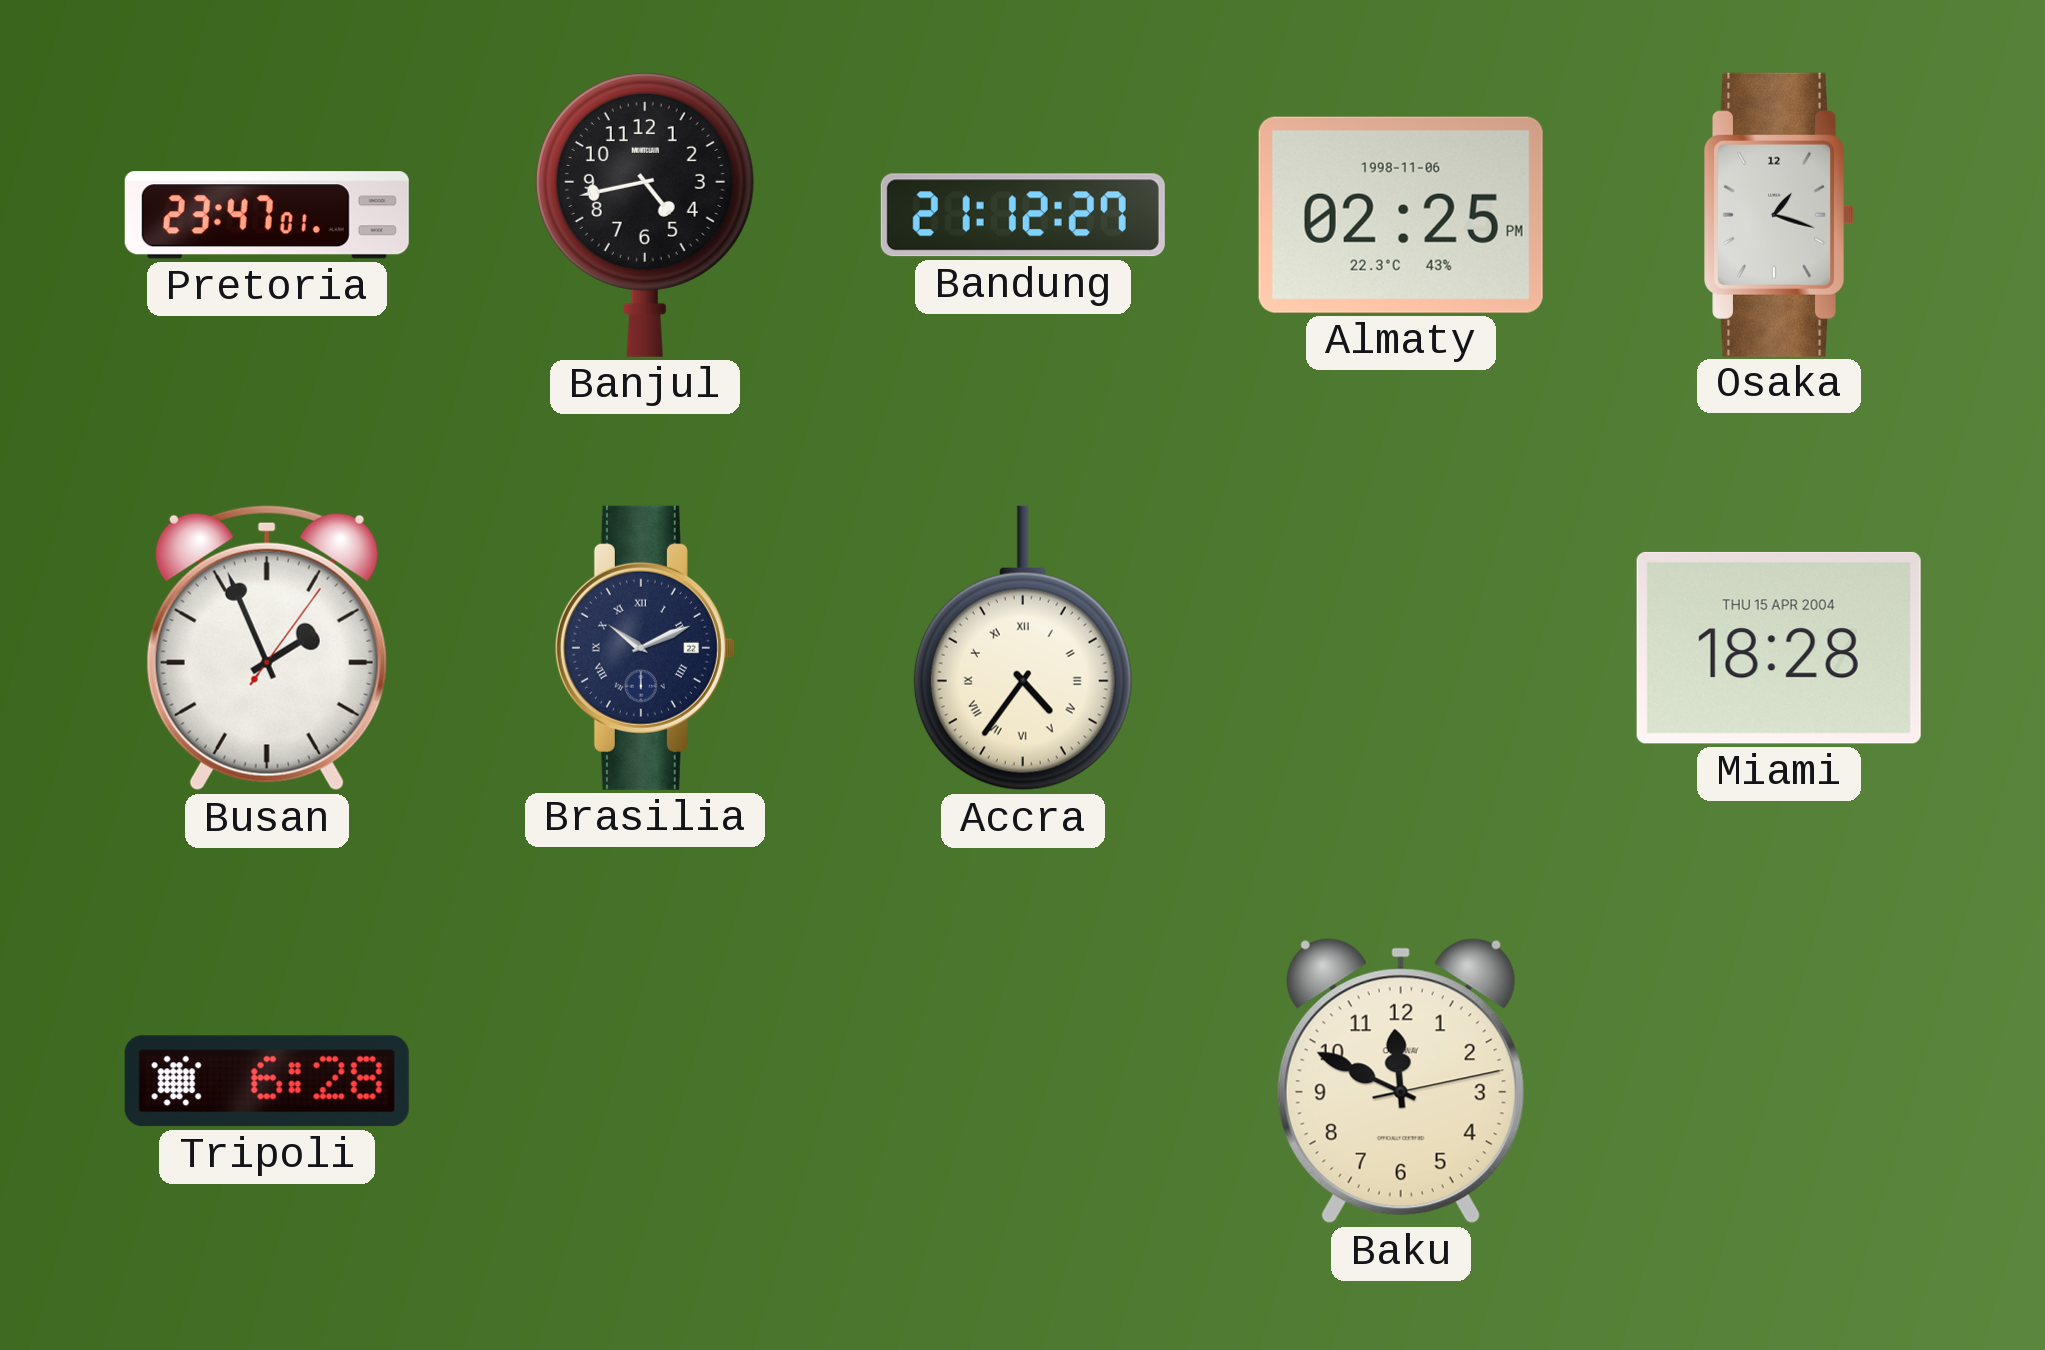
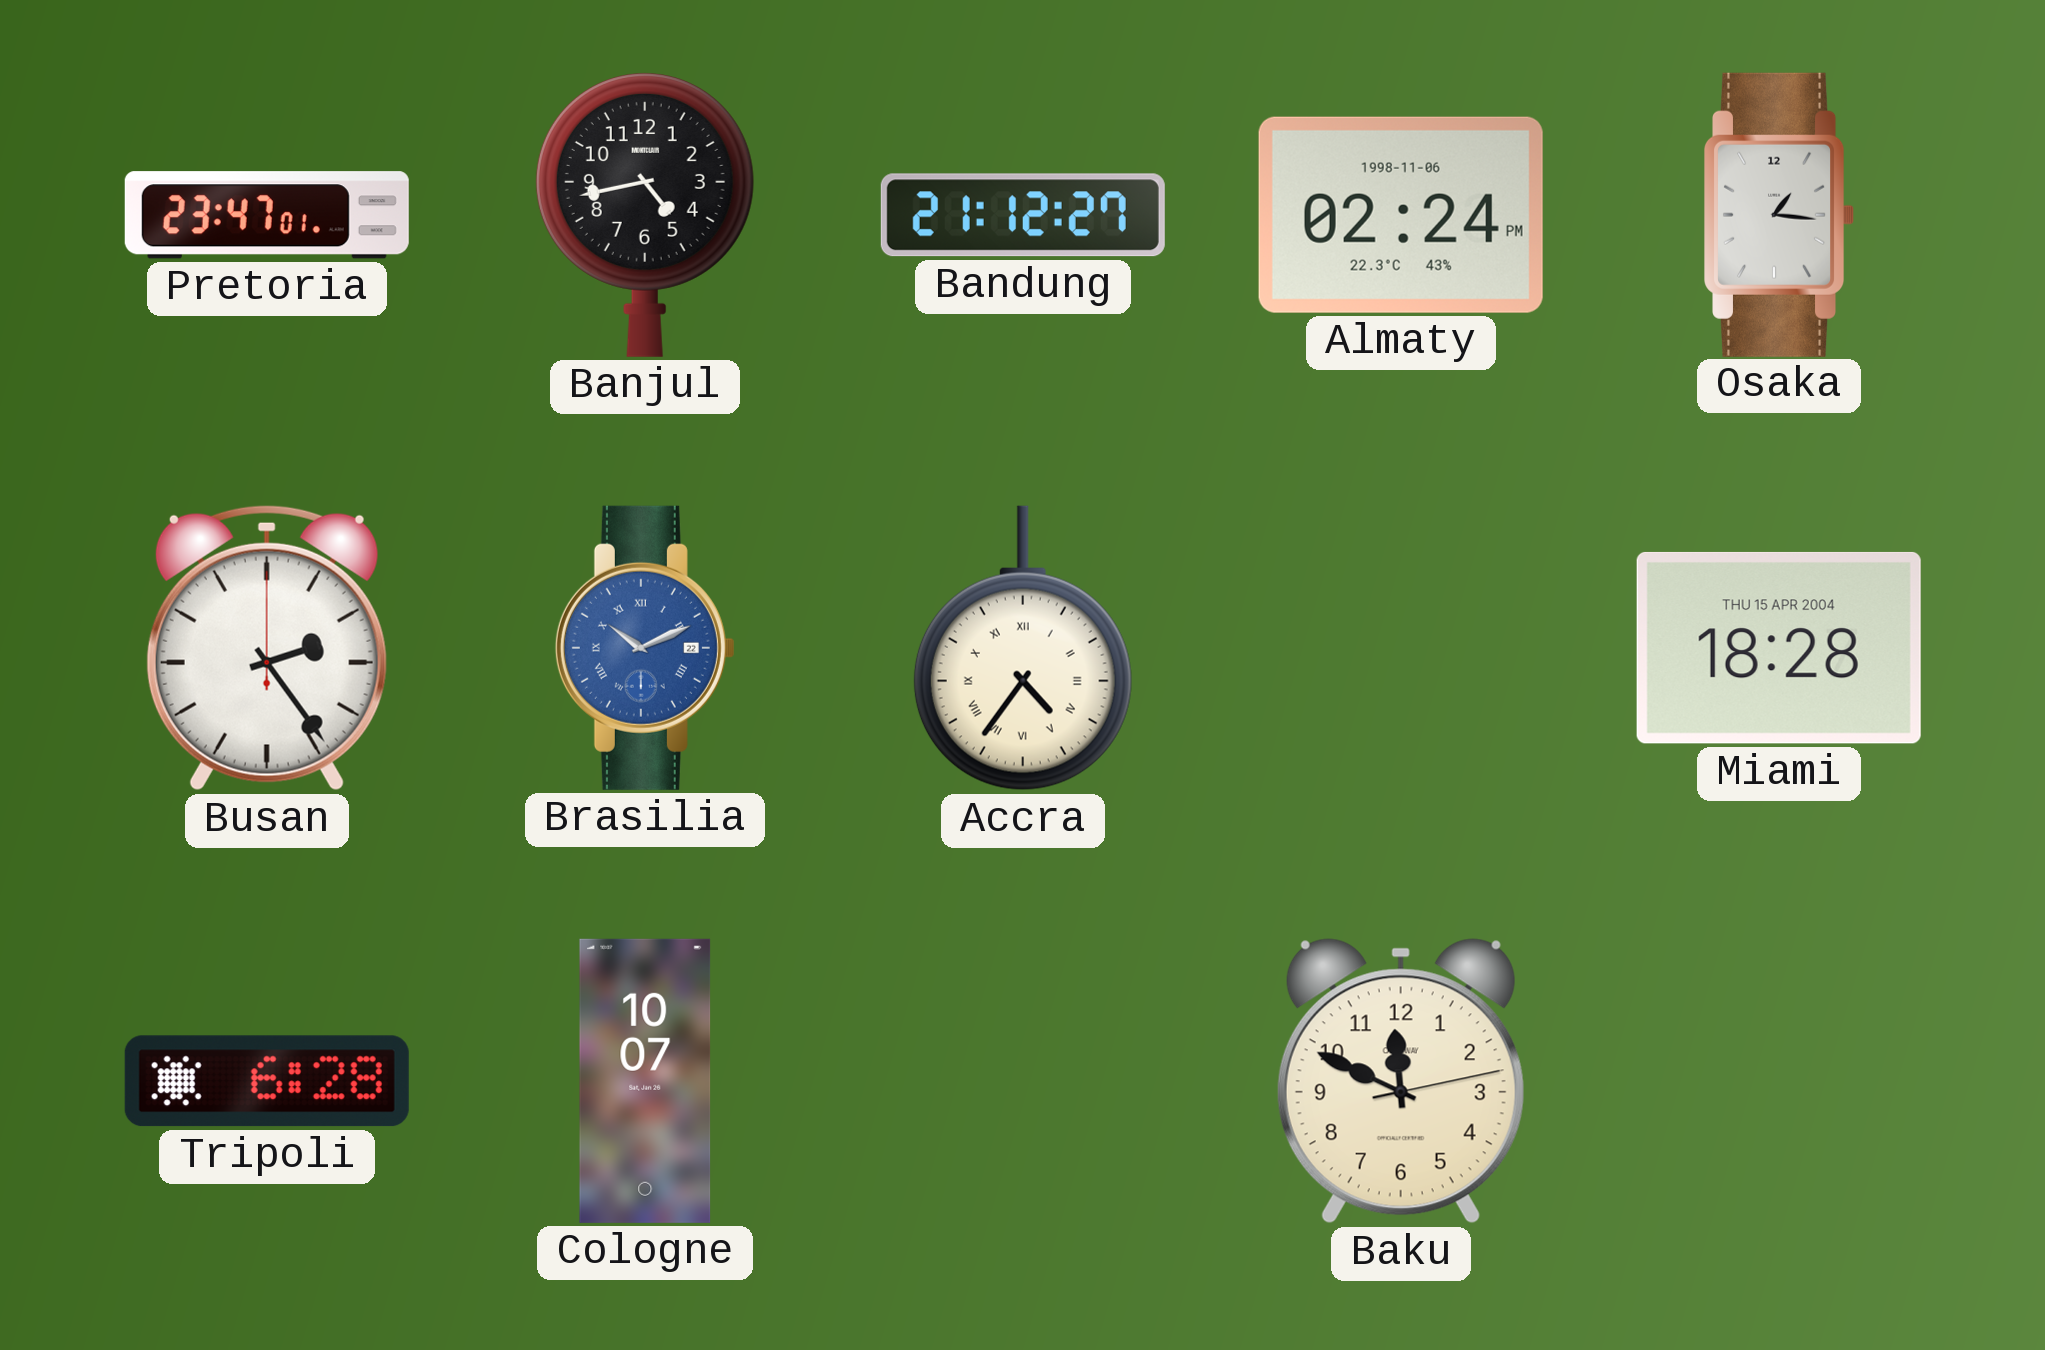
Almaty: 02:25 -> 02:24 (1401, 215)
Osaka: 1:18 -> 1:16 (1780, 215)
Busan: 1:56 -> 2:24 (267, 648)
Brasilia dial: navy -> blue (645, 648)
Cologne: none -> 10:07 (645, 1081)
